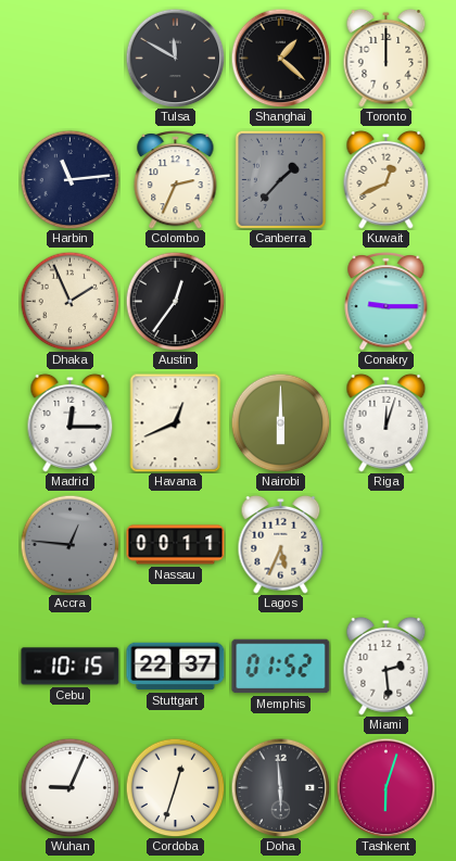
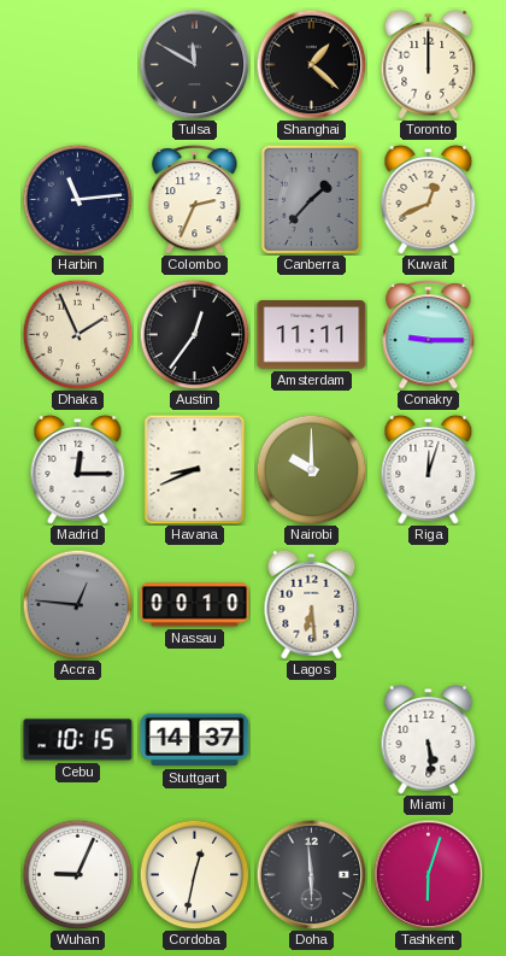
Amsterdam: none -> 11:11 (312, 335)
Havana: 12:41 -> 8:41 (195, 469)
Nairobi: 6:00 -> 10:00 (311, 469)
Nassau: 00:11 -> 00:10 (195, 605)
Lagos: 5:34 -> 6:29 (312, 604)
Stuttgart: 22:37 -> 14:37 (195, 740)
Memphis: 01:52 -> none (281, 667)
Miami: 2:29 -> 5:29 (429, 739)
Cordoba: 12:33 -> 12:32 (194, 874)
